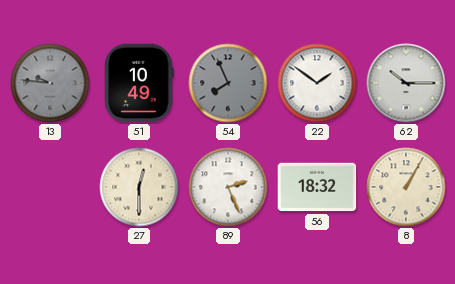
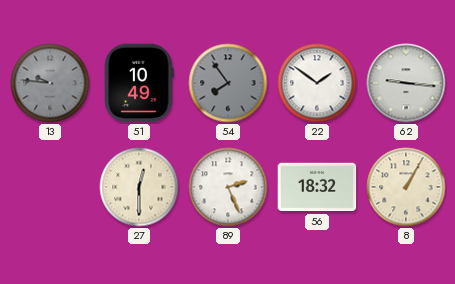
54: 7:56 -> 7:54 (228, 83)
62: 10:15 -> 9:16 (406, 83)
